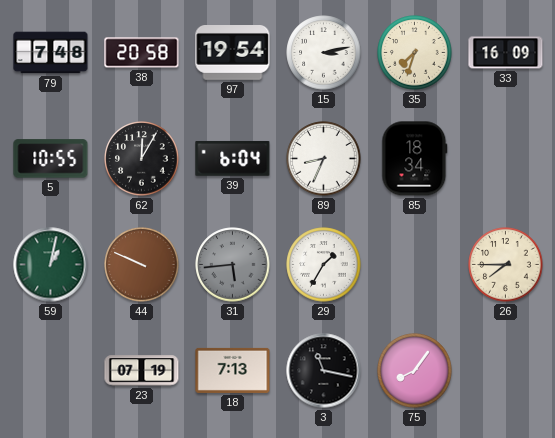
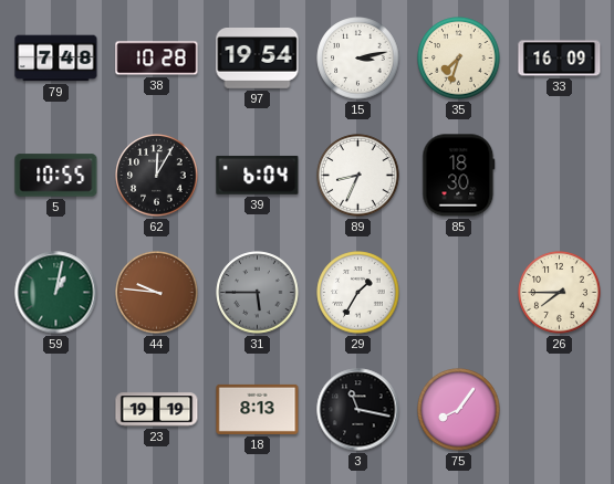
38: 20:58 -> 10:28 (157, 59)
85: 18:34 -> 18:30 (459, 176)
44: 9:49 -> 9:46 (157, 293)
31: 5:44 -> 5:45 (258, 293)
23: 07:19 -> 19:19 (157, 410)
18: 7:13 -> 8:13 (258, 409)
